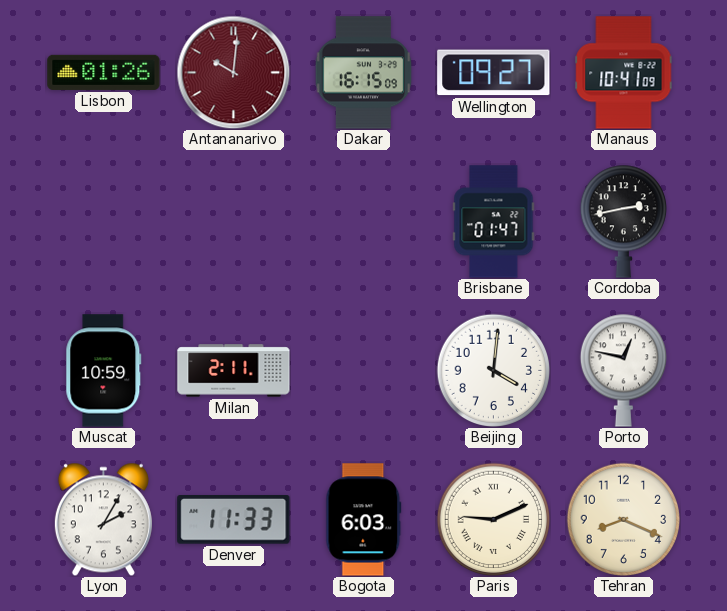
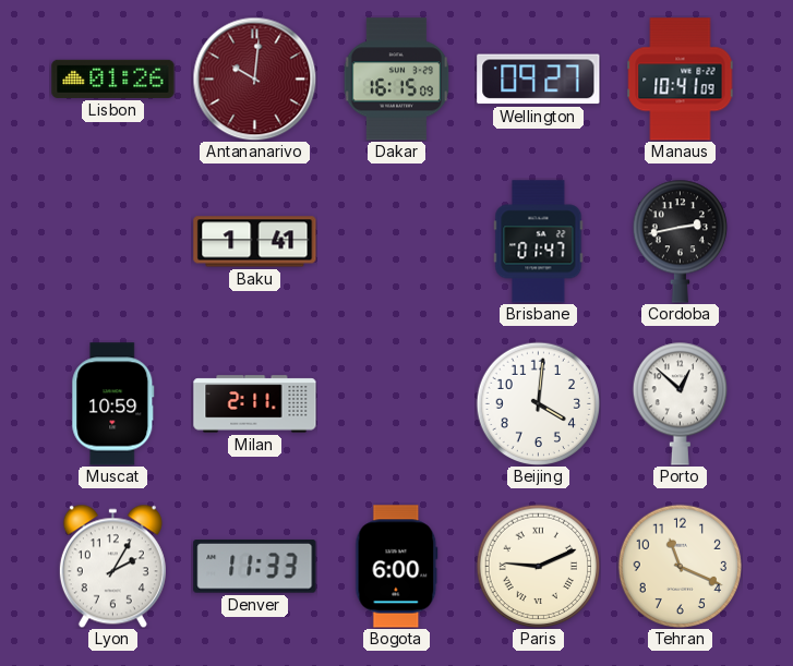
Baku: none -> 1:41 (255, 242)
Porto: 12:47 -> 12:52 (680, 403)
Bogota: 6:03 -> 6:00 (397, 567)
Tehran: 8:19 -> 11:19 (680, 566)
